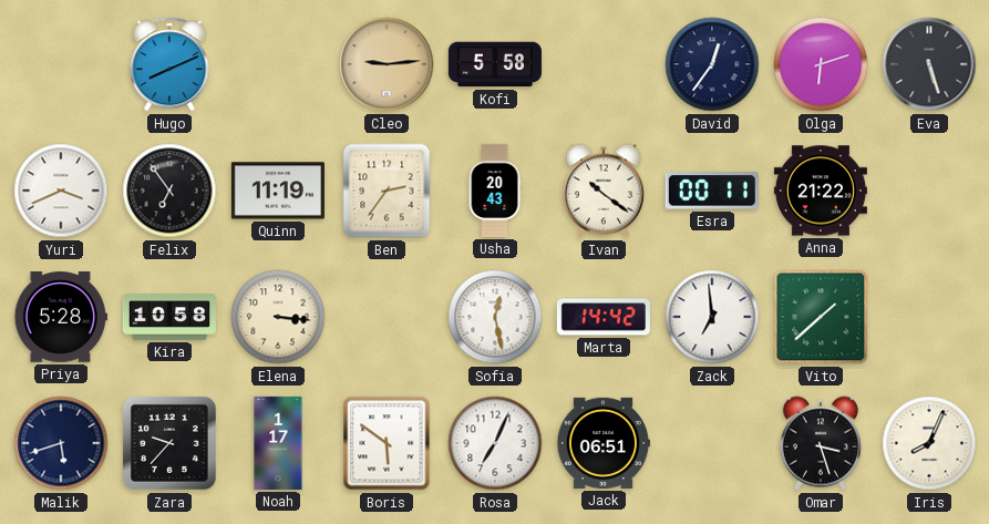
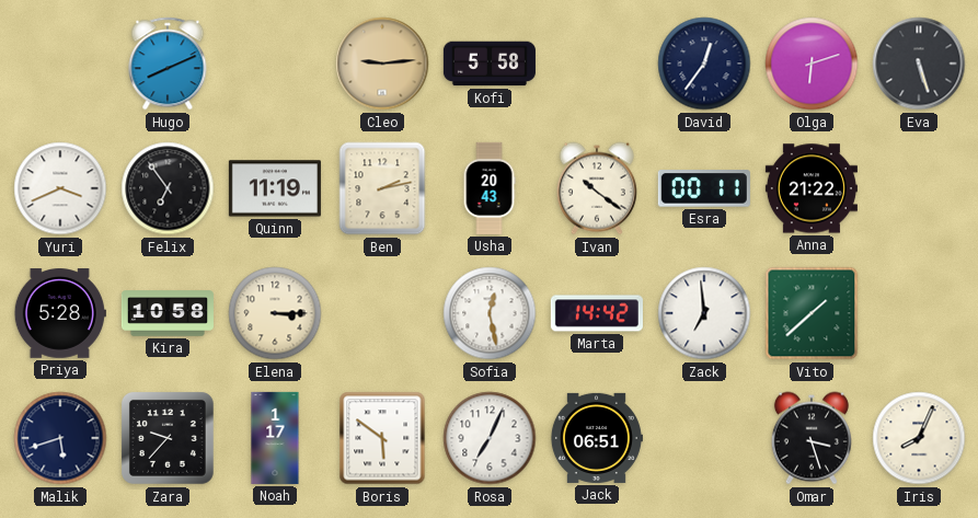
Ben: 2:36 -> 2:13 (382, 188)
Elena: 3:16 -> 3:15 (275, 313)
